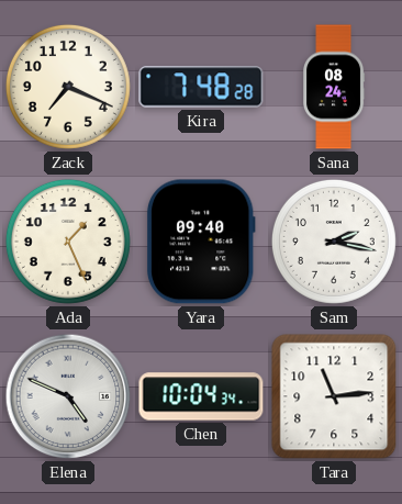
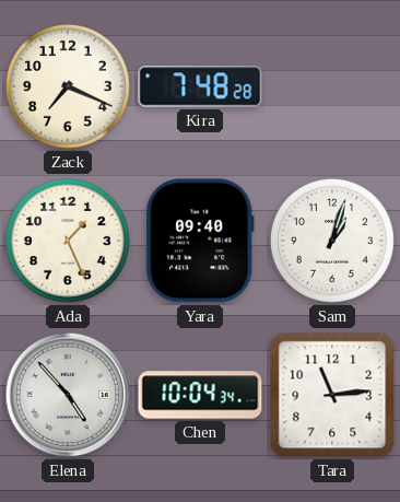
Sana: 08:24 -> none (335, 87)
Sam: 2:17 -> 1:03 (332, 241)
Elena: 4:49 -> 4:53 (68, 395)
